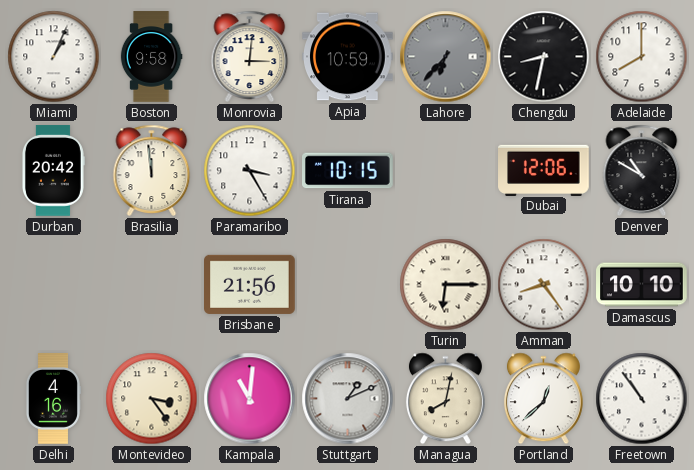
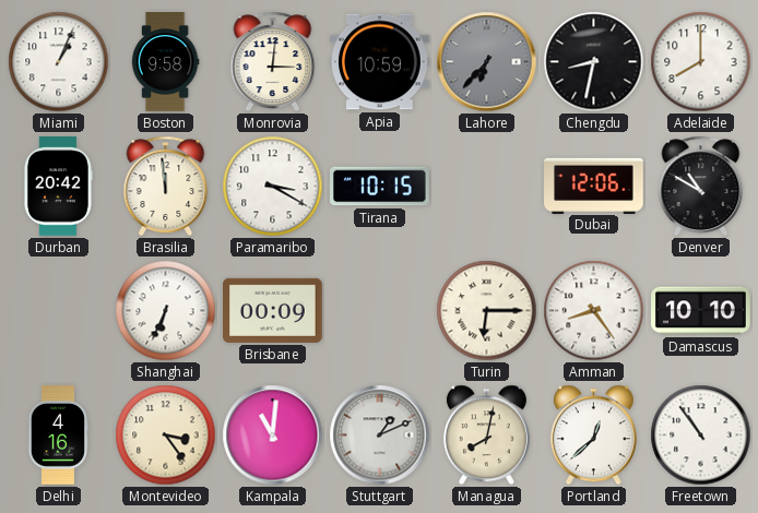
Paramaribo: 3:25 -> 3:20 (273, 187)
Shanghai: none -> 6:34 (166, 311)
Brisbane: 21:56 -> 00:09 (273, 310)
